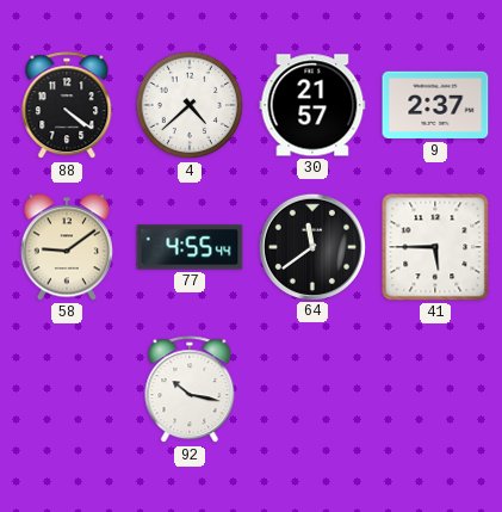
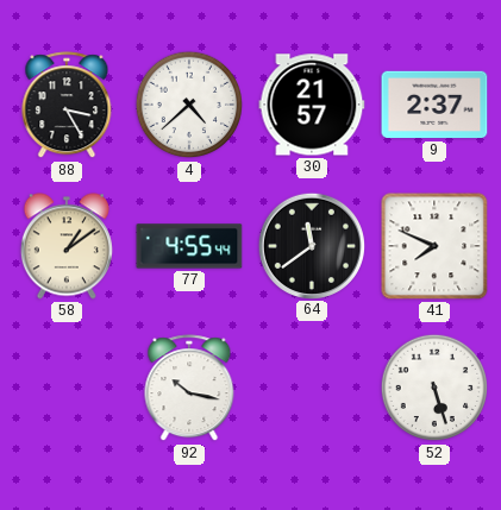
88: 4:21 -> 3:25 (67, 106)
58: 9:09 -> 1:09 (67, 246)
41: 5:45 -> 7:49 (434, 246)
52: none -> 5:27 (434, 388)
